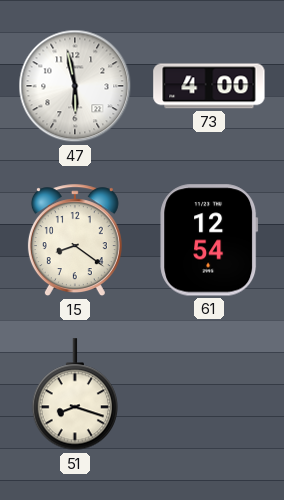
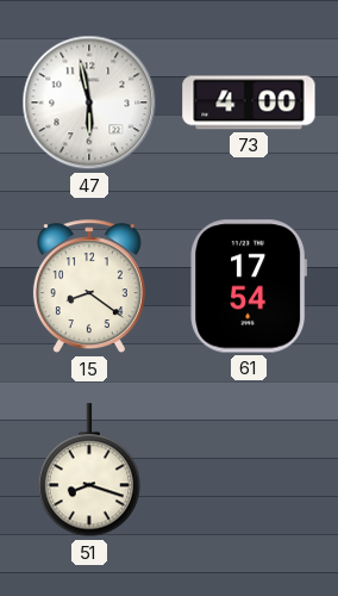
61: 12:54 -> 17:54 (249, 286)
